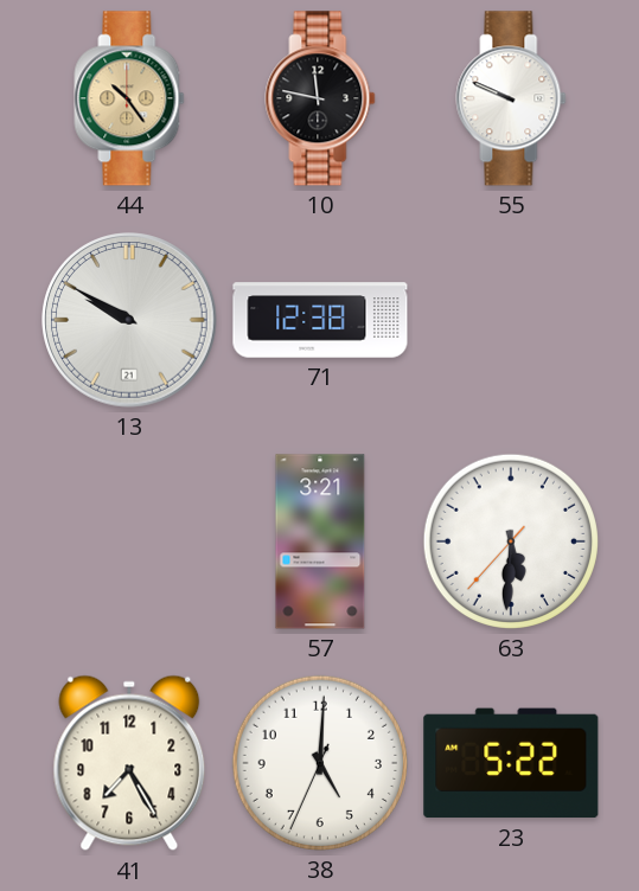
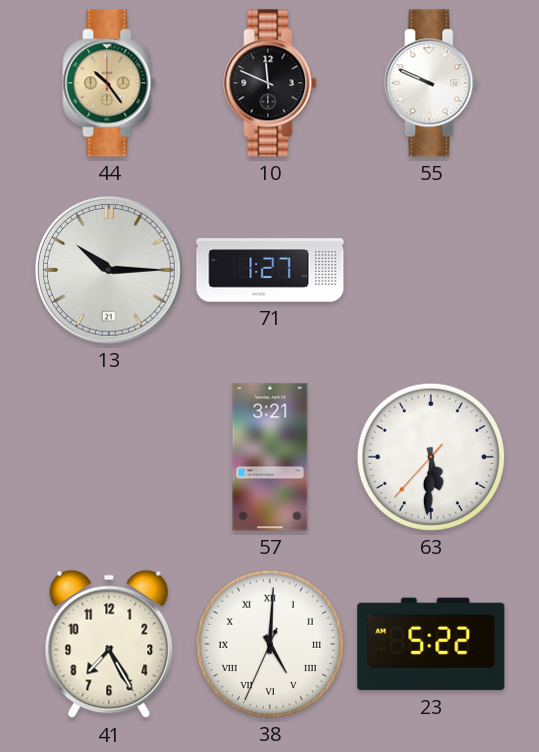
10: 11:47 -> 11:49 (270, 83)
13: 9:50 -> 10:15 (109, 270)
71: 12:38 -> 1:27 (270, 270)
38 numerals: Arabic -> Roman (270, 644)
